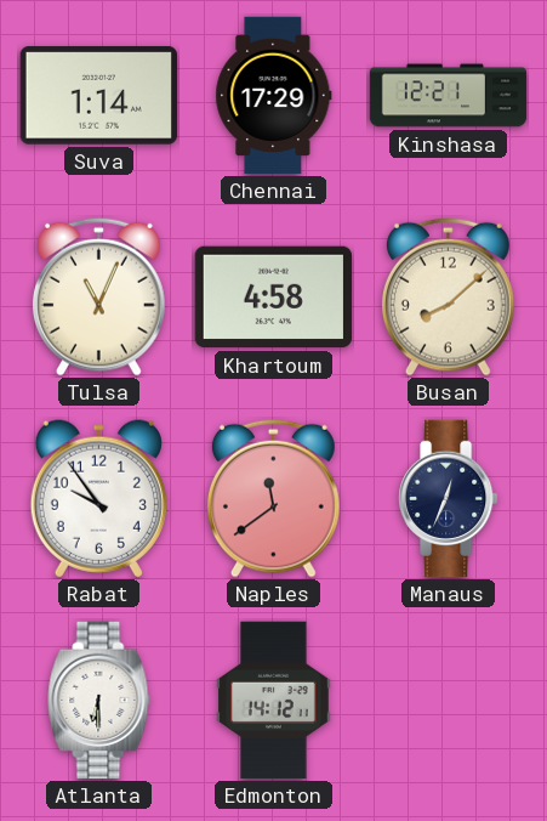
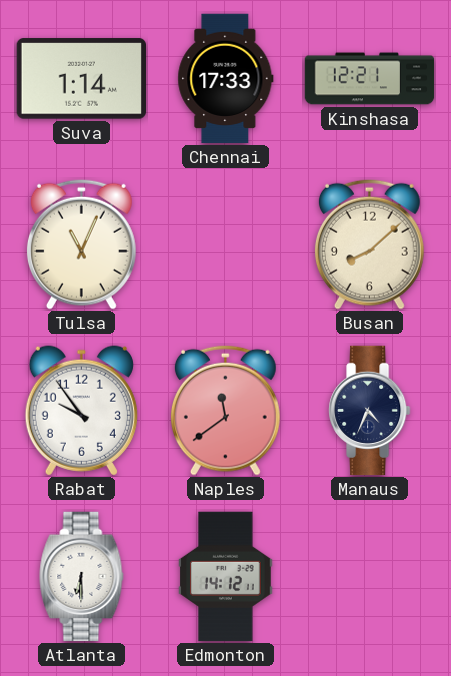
Chennai: 17:29 -> 17:33 (226, 79)
Khartoum: 4:58 -> none (273, 298)
Manaus: 12:34 -> 4:34 (370, 411)
